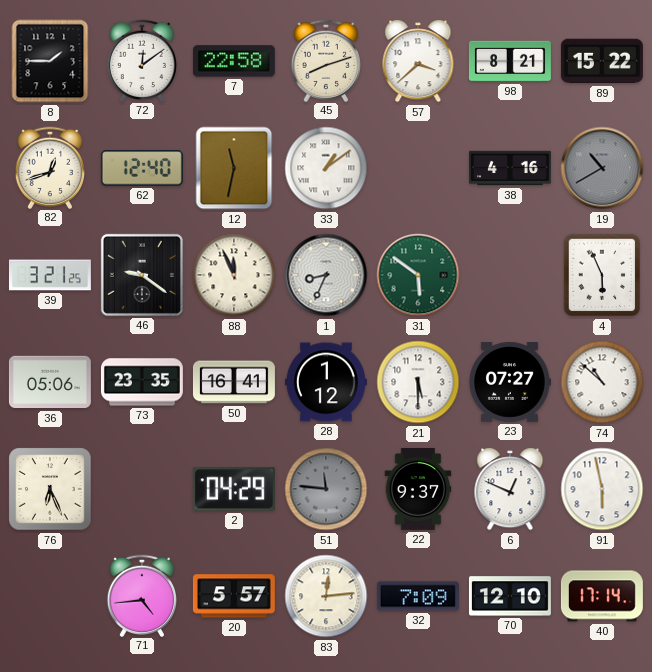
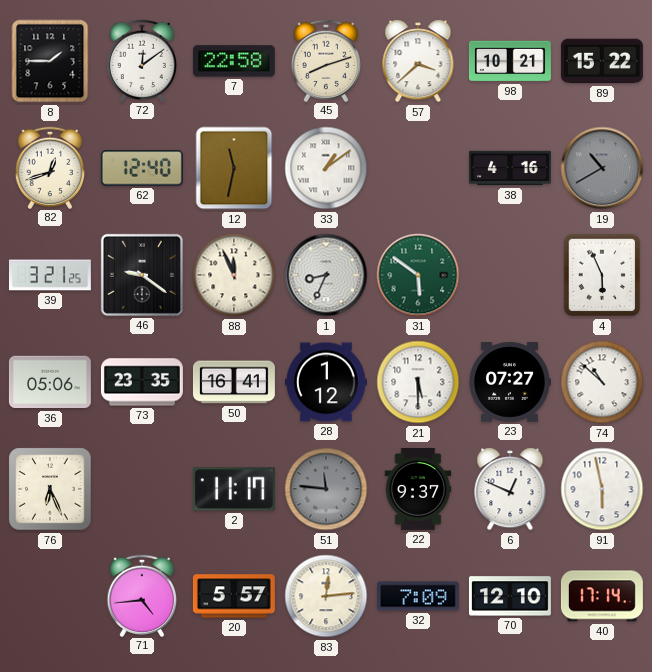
98: 8:21 -> 10:21 (510, 61)
2: 04:29 -> 11:17 (234, 489)
